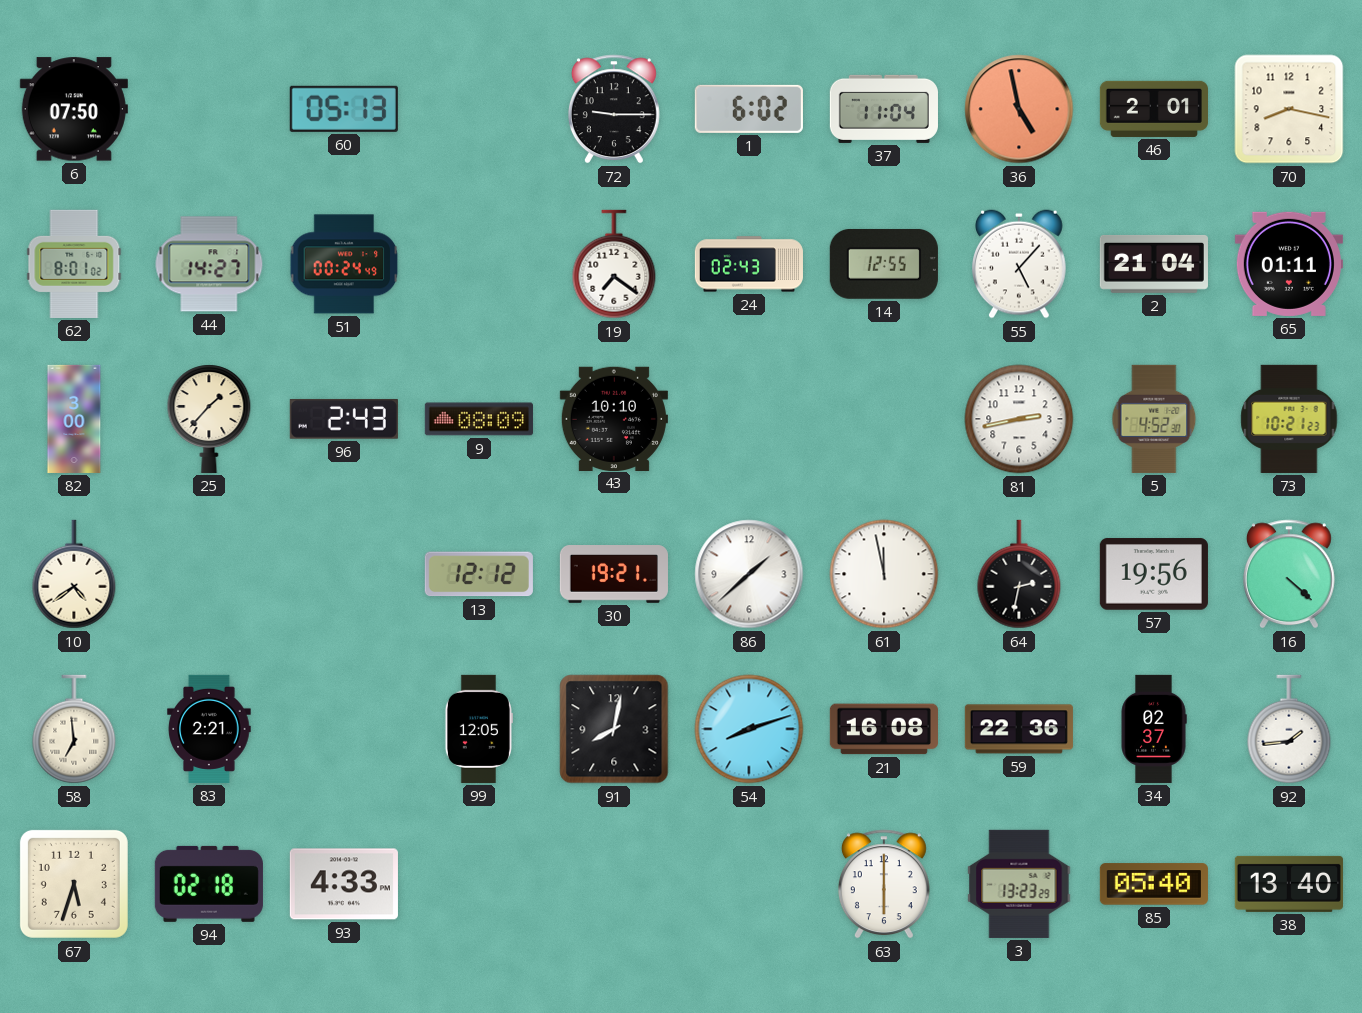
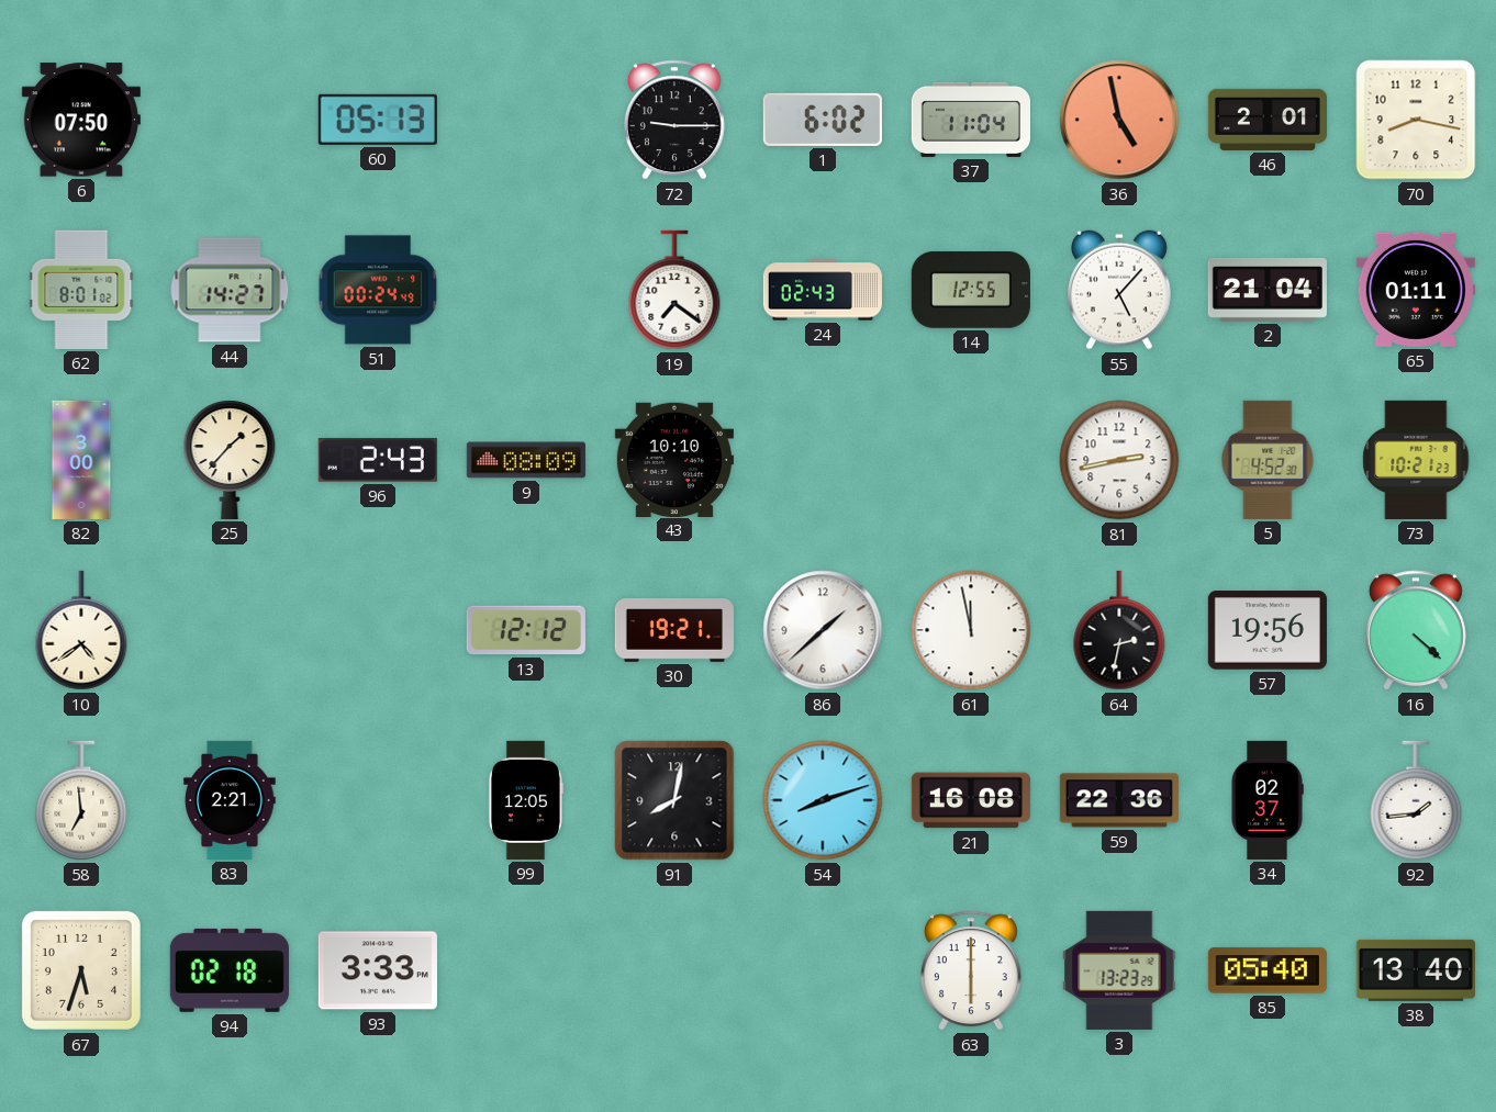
93: 4:33 -> 3:33 (378, 970)
